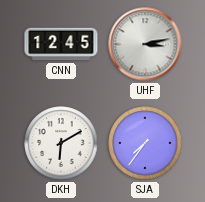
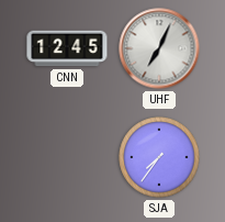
UHF: 3:13 -> 7:04 (159, 48)
DKH: 6:10 -> none (61, 143)
